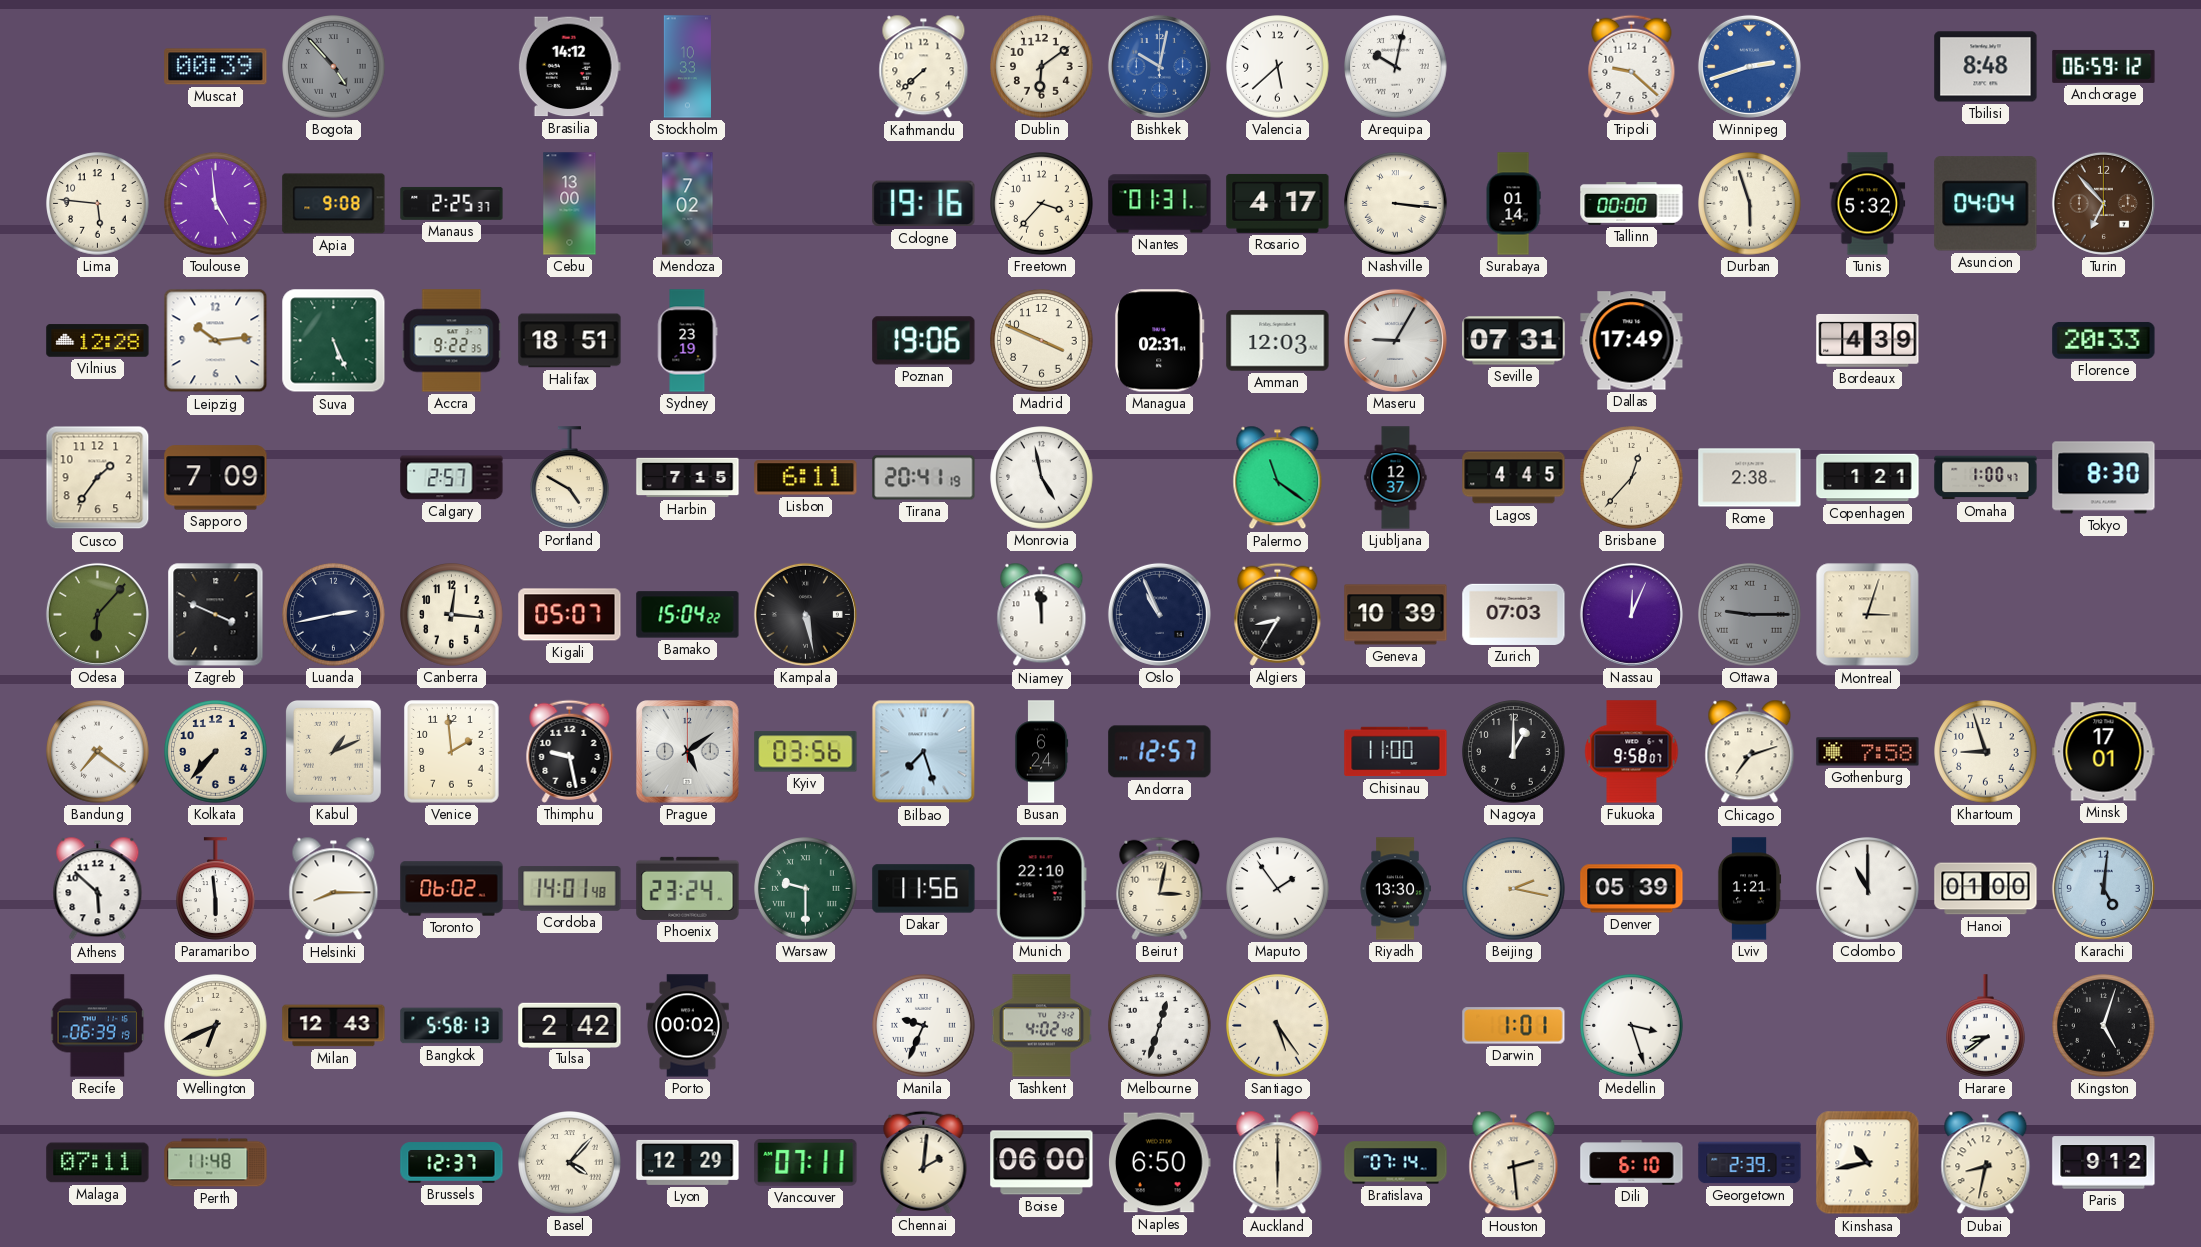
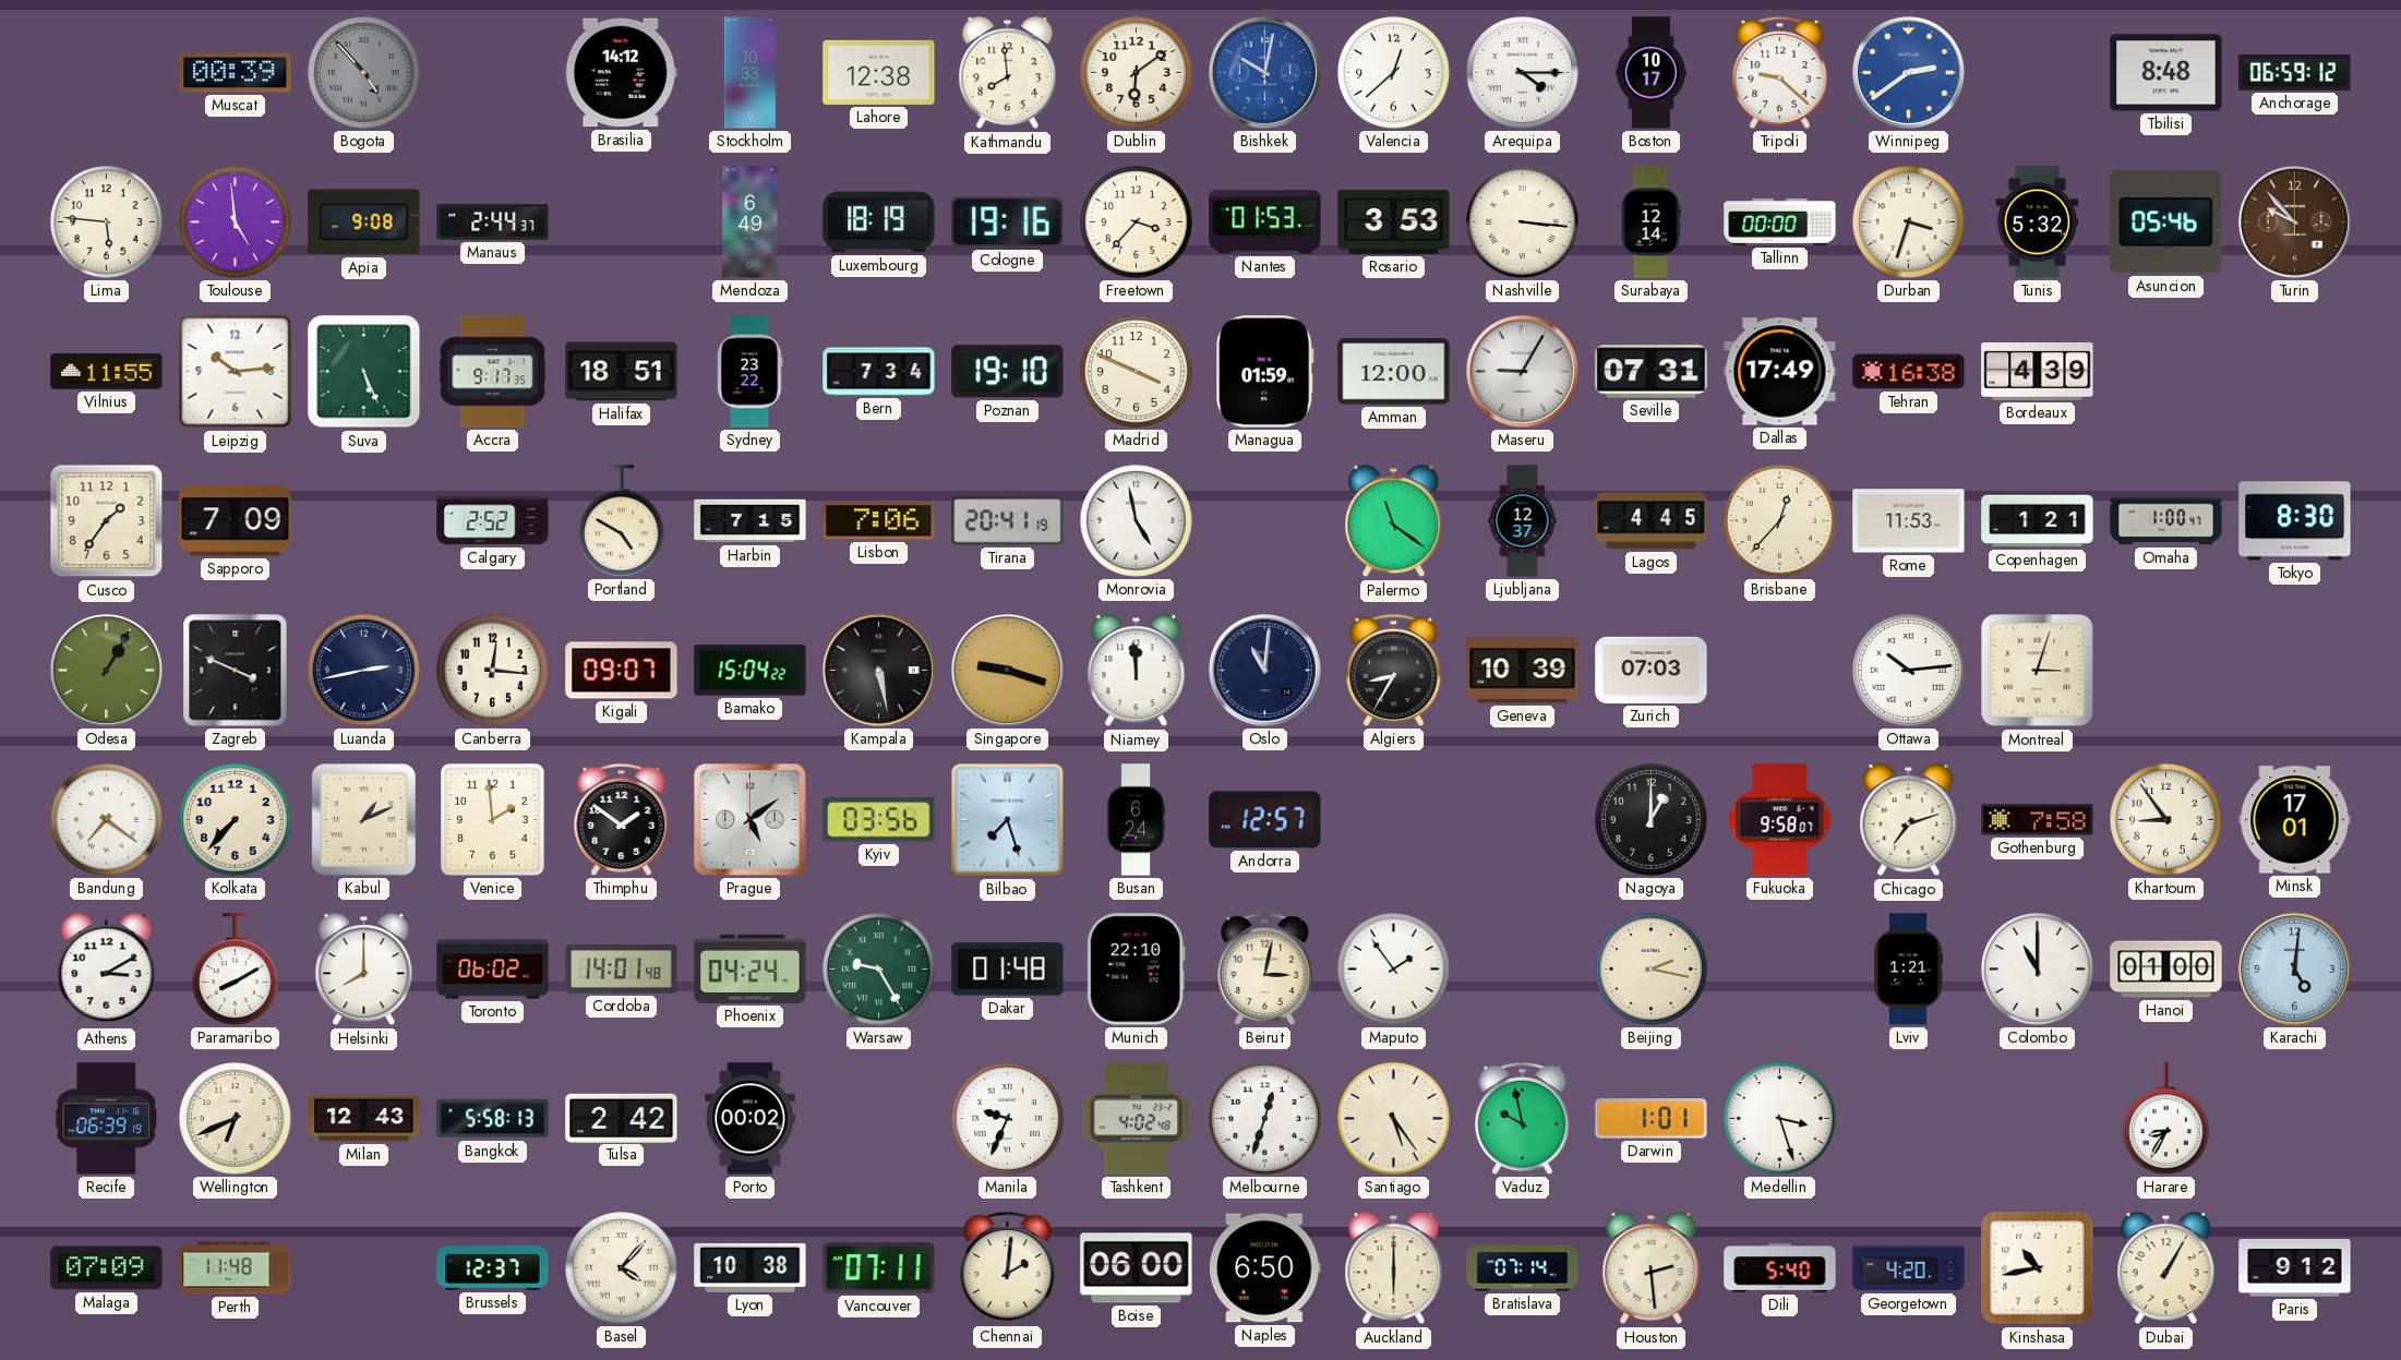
Lahore: none -> 12:38 (879, 72)
Kathmandu: 7:38 -> 7:59 (1008, 73)
Valencia: 5:38 -> 12:38 (1394, 73)
Arequipa: 10:02 -> 4:15 (1523, 73)
Boston: none -> 10:17 (1652, 73)
Winnipeg: 2:42 -> 2:39 (1908, 72)
Manaus: 2:25 -> 2:44 (493, 221)
Cebu: 13:00 -> none (570, 204)
Mendoza: 7:02 -> 6:49 (751, 222)
Luxembourg: none -> 18:19 (879, 222)
Nantes: 01:31 -> 01:53 (1265, 222)
Rosario: 4:17 -> 3:53 (1394, 221)
Surabaya: 01:14 -> 12:14 (1650, 222)
Durban: 5:57 -> 3:33 (1909, 222)
Asuncion: 04:04 -> 05:46 (2166, 222)
Turin: 6:53 -> 9:53 (2294, 221)
Vilnius: 12:28 -> 11:55 (107, 372)
Accra: 9:22 -> 9:17 (493, 372)
Sydney: 23:19 -> 23:22 (749, 372)
Bern: none -> 7:34 (879, 372)
Poznan: 19:06 -> 19:10 (1008, 372)
Managua: 02:31 -> 01:59 (1265, 372)
Amman: 12:03 -> 12:00 (1394, 372)
Tehran: none -> 16:38 (1909, 372)
Florence: 20:33 -> none (2104, 340)
Calgary: 2:57 -> 2:52 (493, 521)
Lisbon: 6:11 -> 7:06 (879, 521)
Rome: 2:38 -> 11:53 (1909, 521)
Odesa: 6:07 -> 1:05 (106, 670)
Kigali: 05:07 -> 09:07 (622, 671)
Singapore: none -> 9:18 (1007, 670)
Oslo: 10:56 -> 11:01 (1264, 670)
Nassau: 12:04 -> none (1631, 614)
Ottawa: 9:15 -> 10:14 (1909, 671)
Ottawa dial: grey -> white (1909, 671)
Thimphu: 9:28 -> 1:51 (622, 819)
Chisinau: 11:00 -> none (1396, 752)
Khartoum: 8:57 -> 8:54 (2166, 820)
Athens: 5:52 -> 3:10 (107, 970)
Paramaribo: 5:59 -> 8:10 (236, 970)
Helsinki: 8:15 -> 8:00 (364, 970)
Phoenix: 23:24 -> 04:24 (751, 968)
Warsaw: 9:30 -> 9:25 (879, 970)
Dakar: 11:56 -> 01:48 (1008, 970)
Riyadh: 13:30 -> none (1395, 889)
Denver: 05:39 -> none (1632, 889)
Vaduz: none -> 9:58 (1523, 1118)
Harare: 8:39 -> 8:35 (2166, 1119)
Kingston: 5:03 -> none (2104, 1026)
Malaga: 07:11 -> 07:09 (107, 1268)
Lyon: 12:29 -> 10:38 (751, 1267)
Dili: 6:10 -> 5:40 (1780, 1268)
Georgetown: 2:39 -> 4:20 (1909, 1268)
Dubai: 8:32 -> 1:05 (2166, 1268)
